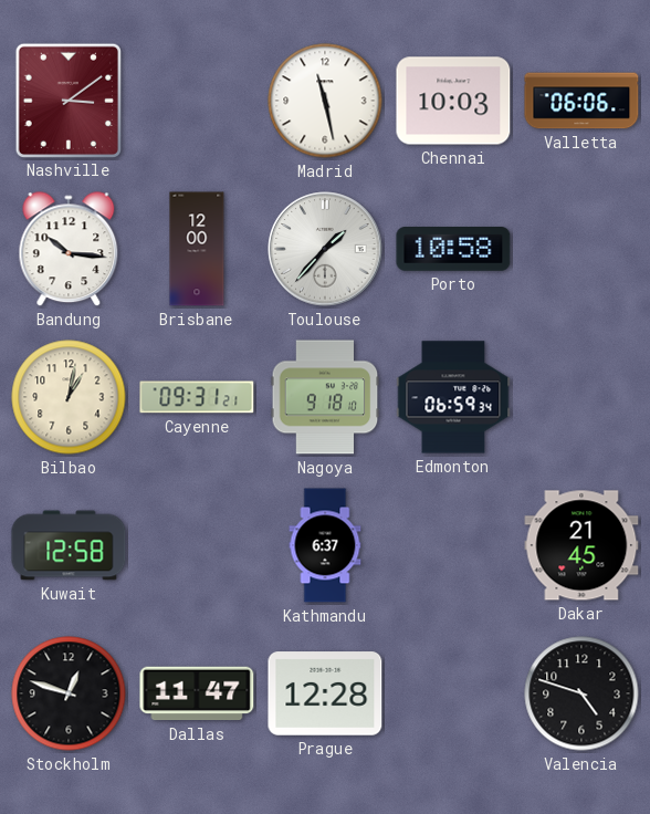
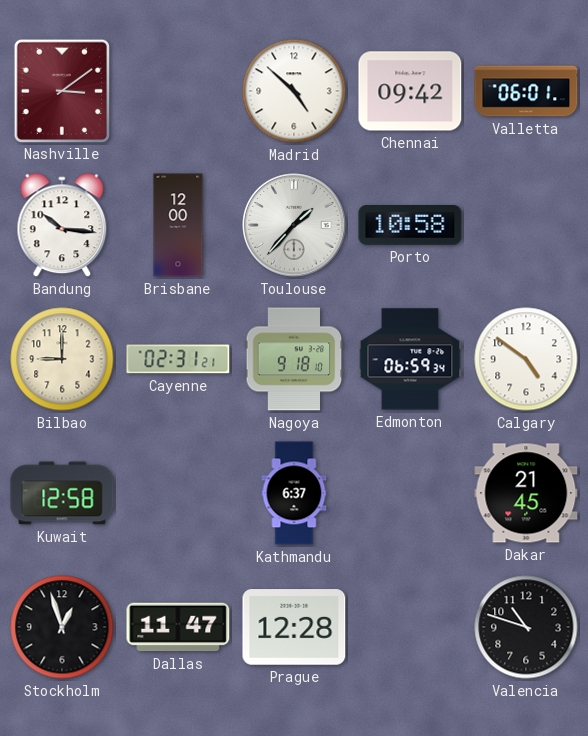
Madrid: 11:28 -> 4:52 (294, 91)
Chennai: 10:03 -> 09:42 (410, 91)
Valletta: 06:06 -> 06:01 (526, 91)
Bilbao: 1:02 -> 9:00 (62, 359)
Cayenne: 09:31 -> 02:31 (178, 359)
Calgary: none -> 4:51 (526, 359)
Stockholm: 12:48 -> 12:57 (62, 627)
Valencia: 4:48 -> 10:48 (526, 627)
